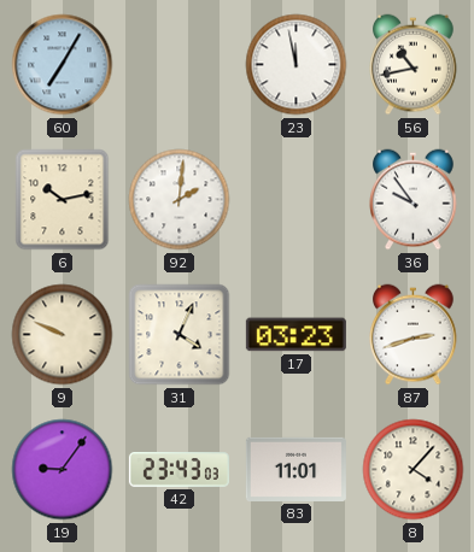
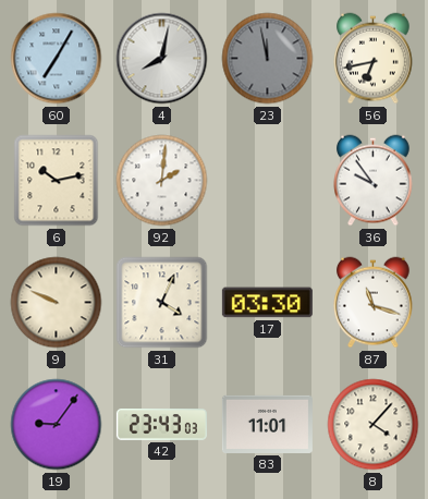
4: none -> 8:02 (162, 59)
23 dial: white -> grey (268, 59)
56: 10:43 -> 6:43 (374, 59)
17: 03:23 -> 03:30 (267, 303)
87: 2:42 -> 11:18 (374, 303)
